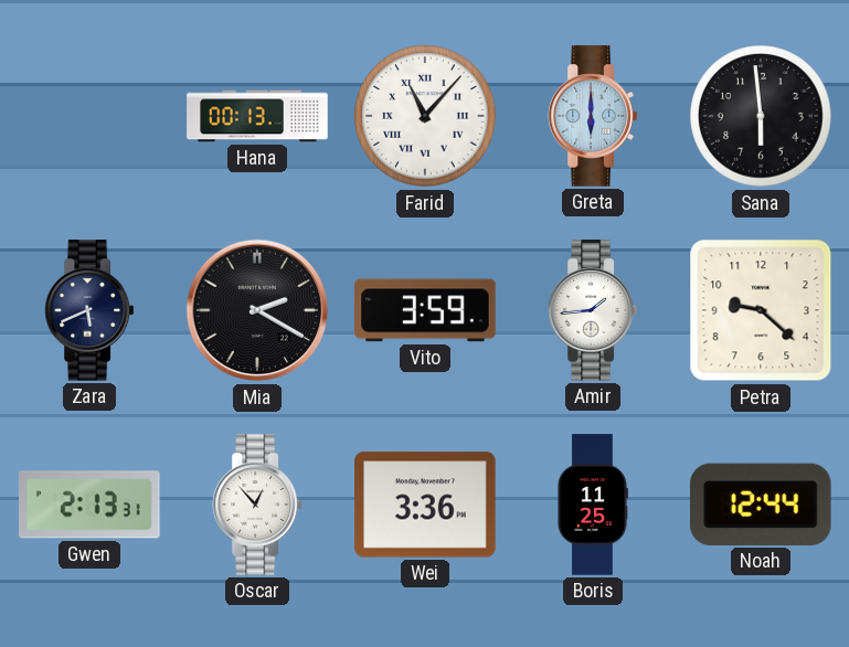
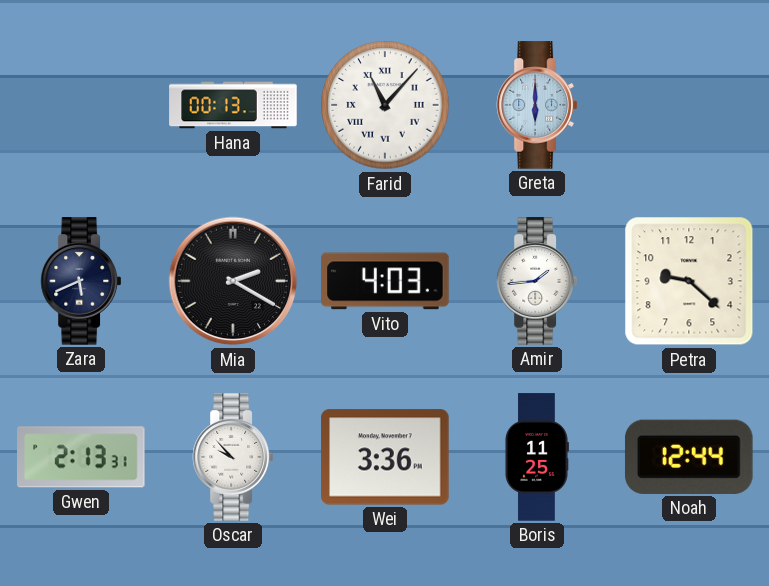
Sana: 5:59 -> none (761, 116)
Vito: 3:59 -> 4:03 (385, 281)
Oscar: 12:53 -> 9:53 (232, 457)
